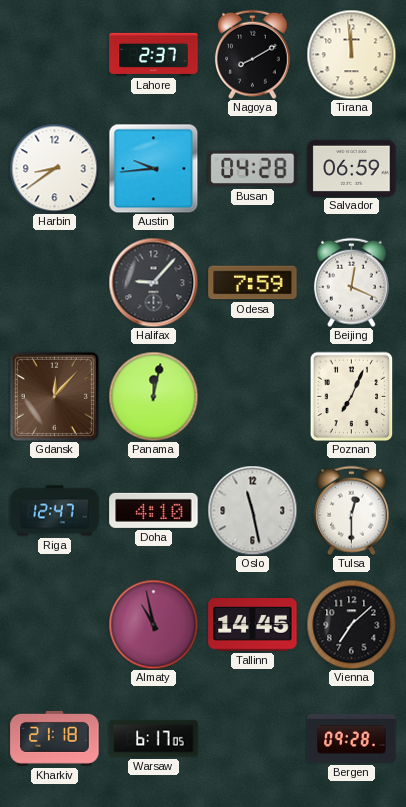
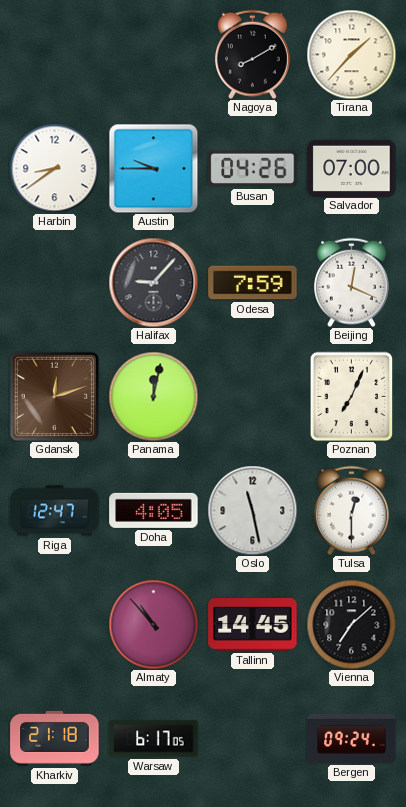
Lahore: 2:37 -> none (154, 54)
Tirana: 11:59 -> 1:37 (351, 54)
Austin: 9:44 -> 9:45 (153, 168)
Busan: 04:28 -> 04:26 (253, 169)
Salvador: 06:59 -> 07:00 (352, 168)
Gdansk: 12:07 -> 12:12 (54, 396)
Doha: 4:10 -> 4:05 (154, 510)
Almaty: 10:58 -> 10:53 (153, 624)
Bergen: 09:28 -> 09:24 (352, 738)
